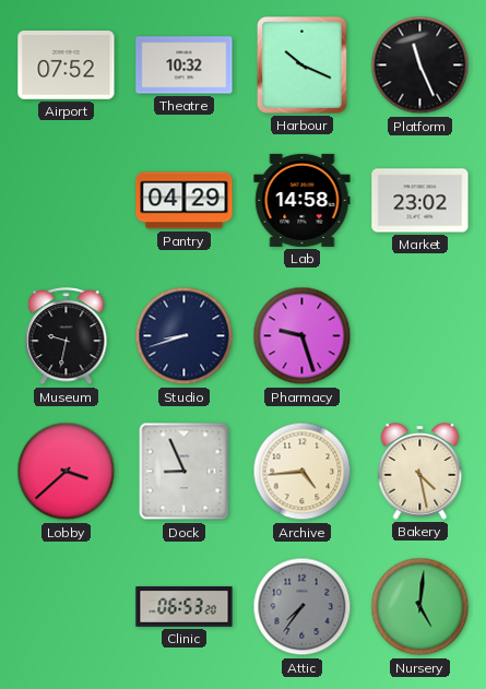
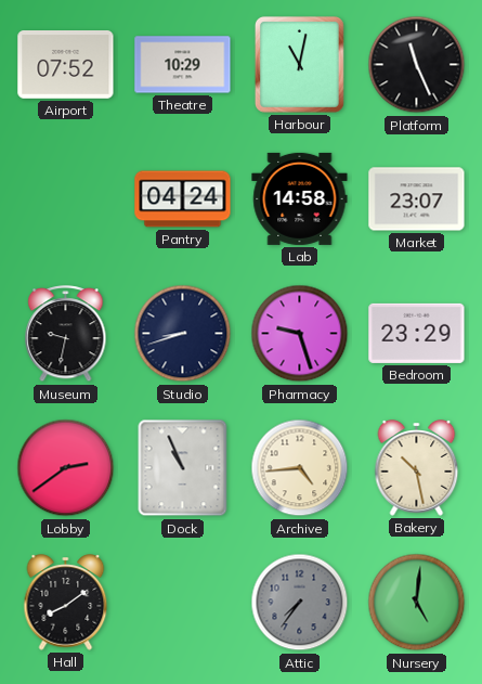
Theatre: 10:32 -> 10:29 (183, 65)
Harbour: 10:19 -> 11:02 (299, 64)
Pantry: 04:29 -> 04:24 (183, 199)
Market: 23:02 -> 23:07 (417, 199)
Bedroom: none -> 23:29 (417, 333)
Lobby: 3:38 -> 2:39 (66, 468)
Dock: 8:56 -> 10:56 (183, 468)
Bakery: 4:28 -> 10:28 (417, 468)
Hall: none -> 8:09 (66, 603)
Clinic: 06:53 -> none (185, 607)
